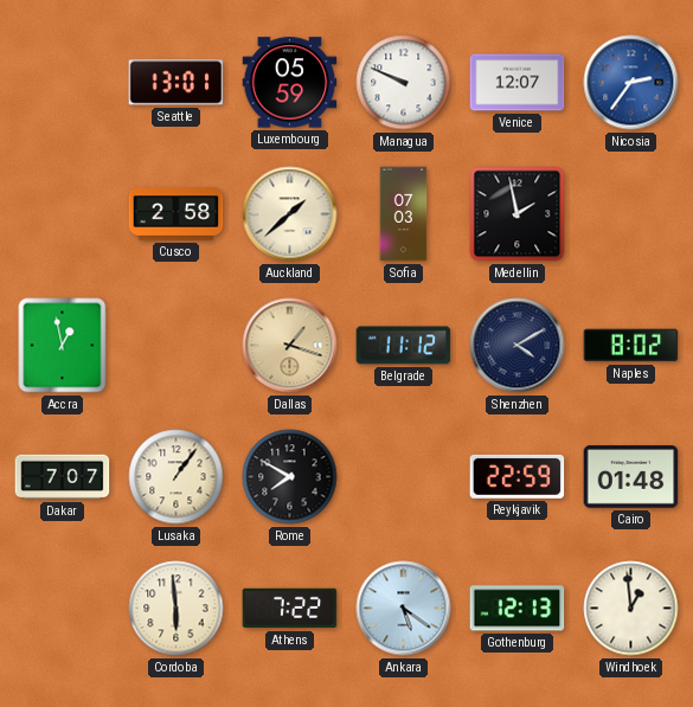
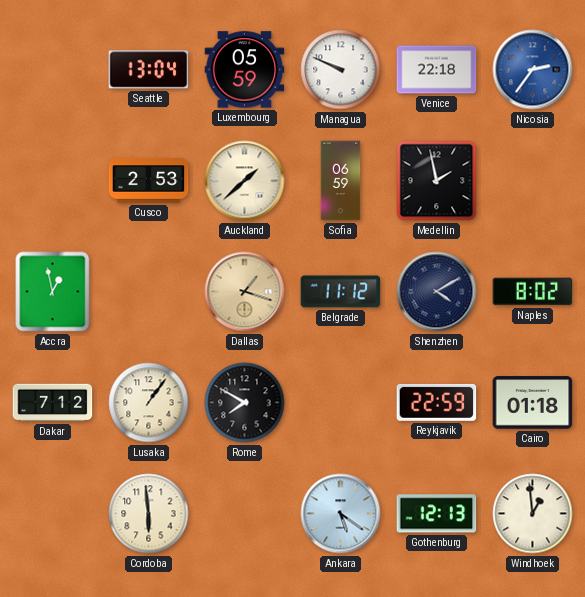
Seattle: 13:01 -> 13:04 (149, 70)
Venice: 12:07 -> 22:18 (437, 70)
Cusco: 2:58 -> 2:53 (149, 181)
Sofia: 07:03 -> 06:59 (341, 181)
Dakar: 7:07 -> 7:12 (53, 403)
Cairo: 01:48 -> 01:18 (533, 403)
Athens: 7:22 -> none (290, 609)
